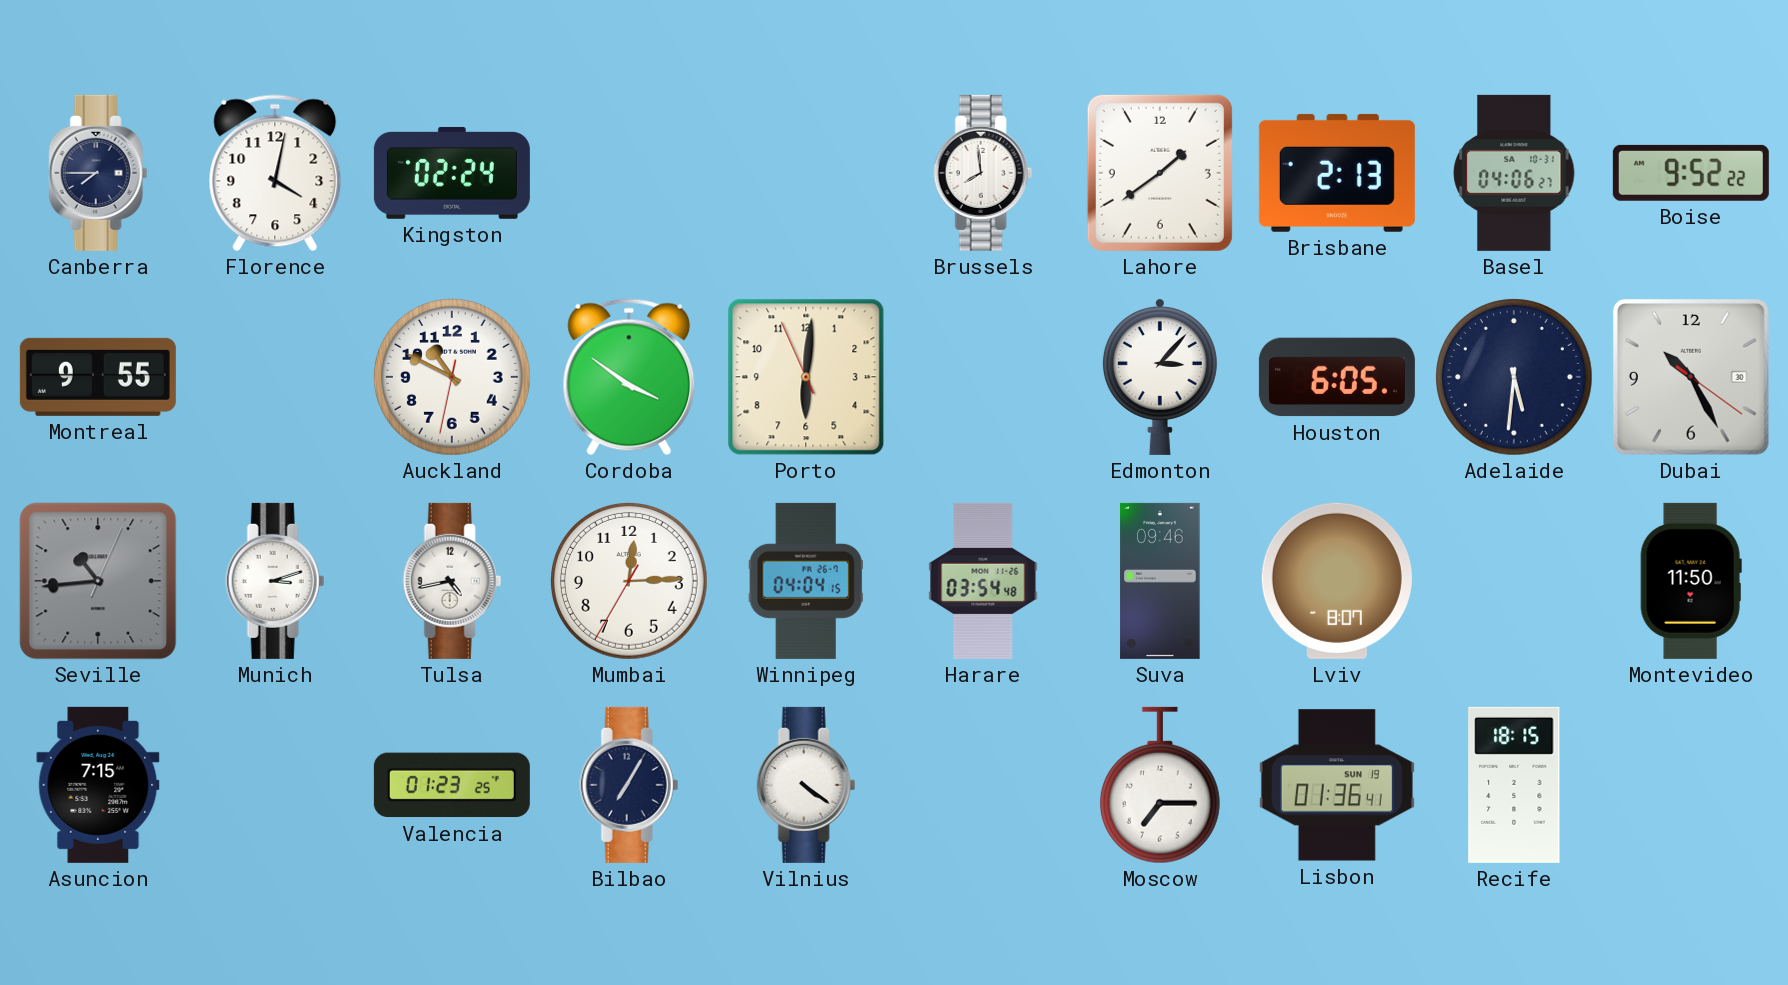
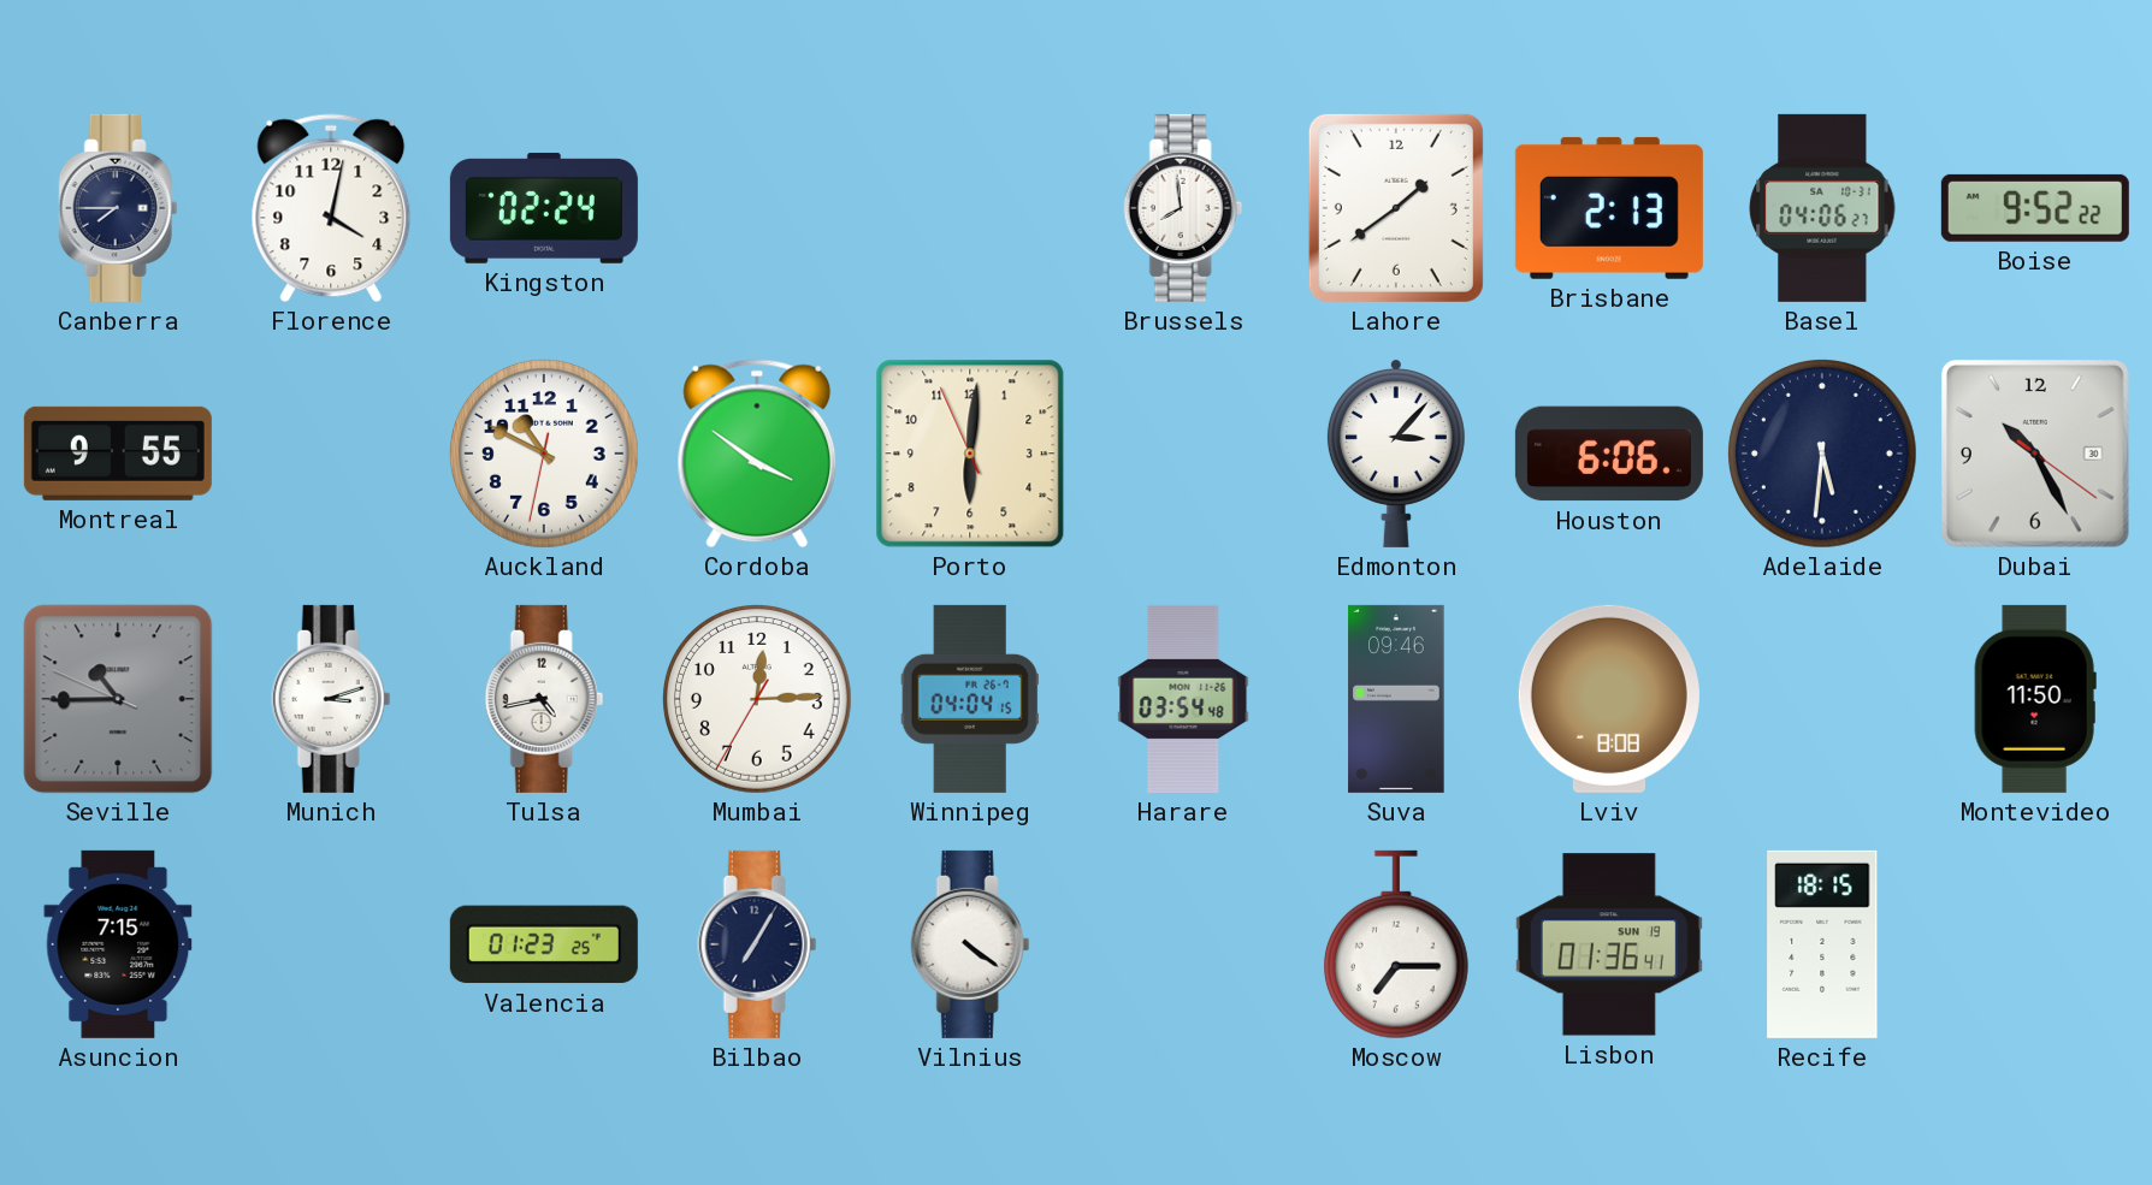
Houston: 6:05 -> 6:06 (1609, 454)
Seville: 10:44:04 -> 10:44:49 (118, 699)
Lviv: 8:07 -> 8:08 (1609, 699)
